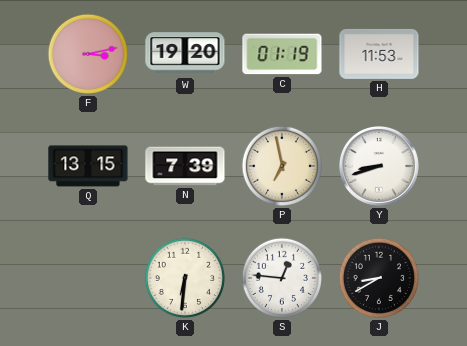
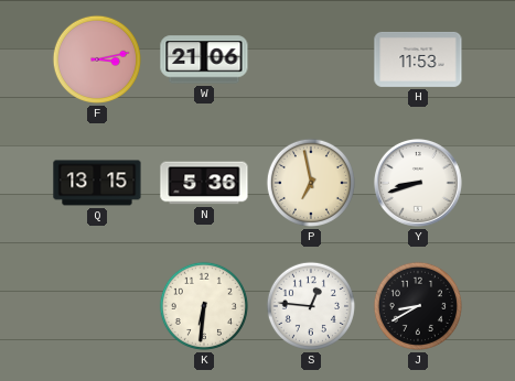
W: 19:20 -> 21:06 (204, 59)
C: 01:19 -> none (282, 54)
N: 7:39 -> 5:36 (204, 183)
